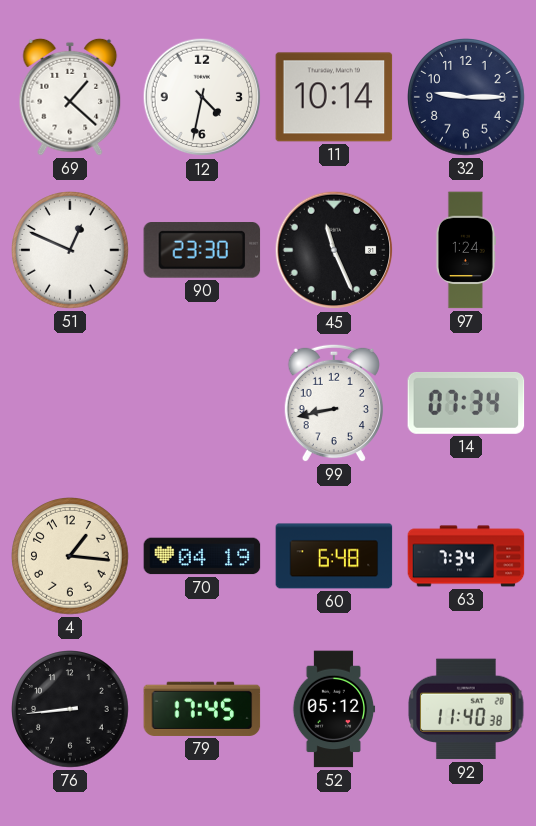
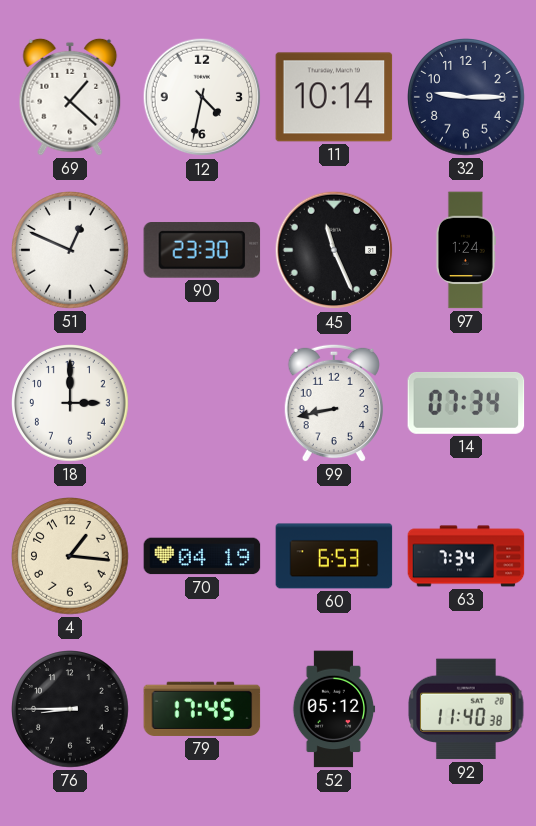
18: none -> 3:00 (70, 403)
60: 6:48 -> 6:53 (334, 556)
76: 8:44 -> 8:45 (70, 709)
